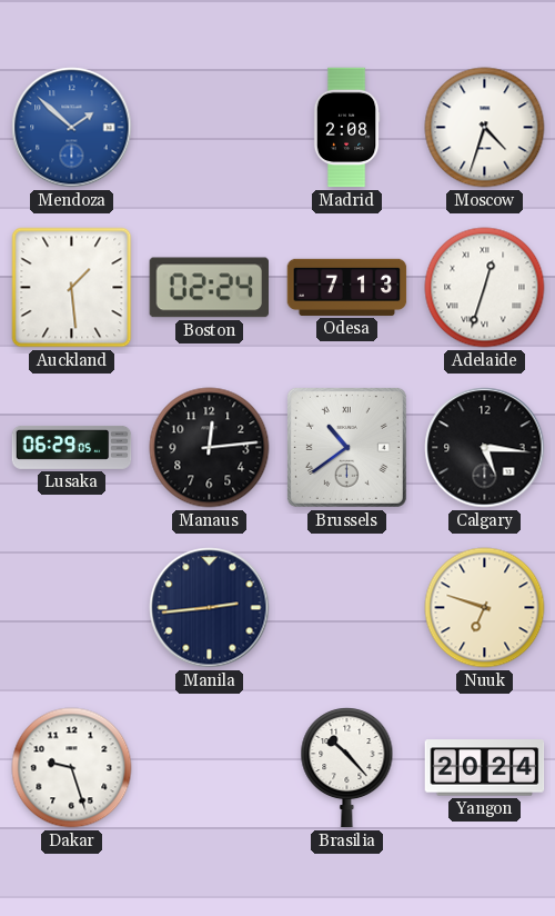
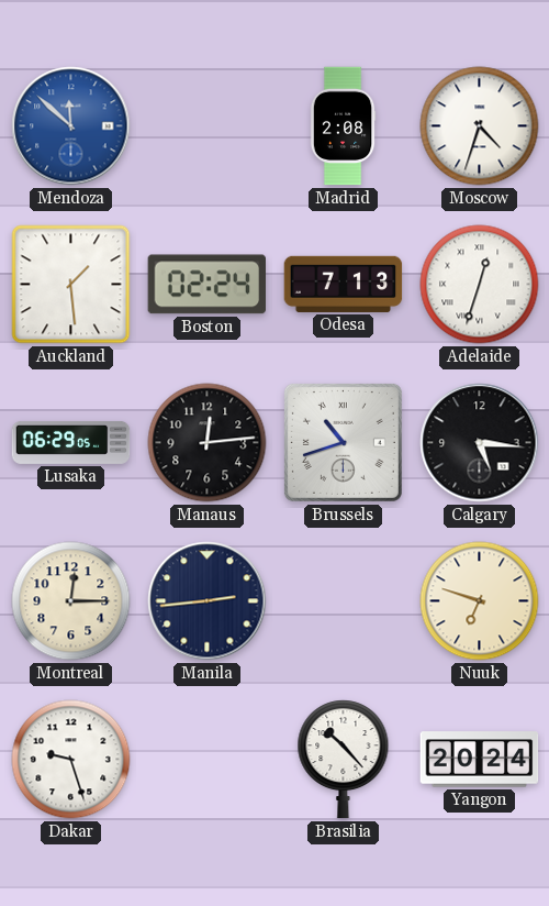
Mendoza: 1:52 -> 11:52 (71, 126)
Brussels: 10:39 -> 10:42 (343, 442)
Montreal: none -> 12:15 (71, 601)
